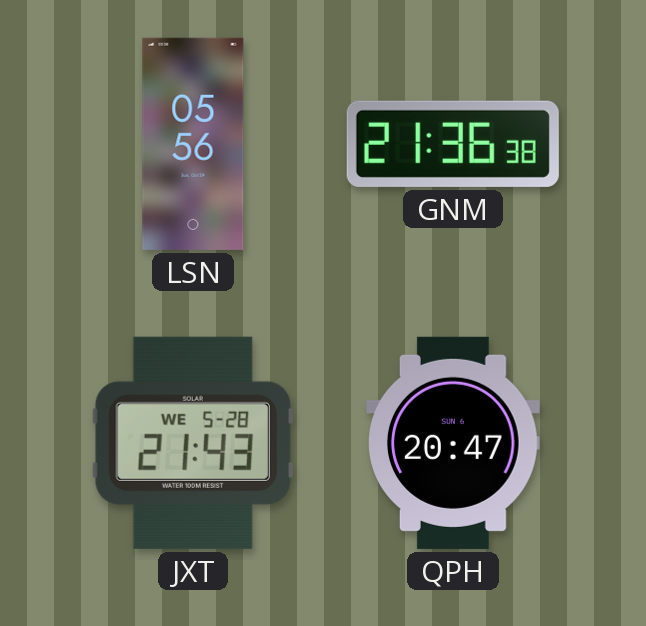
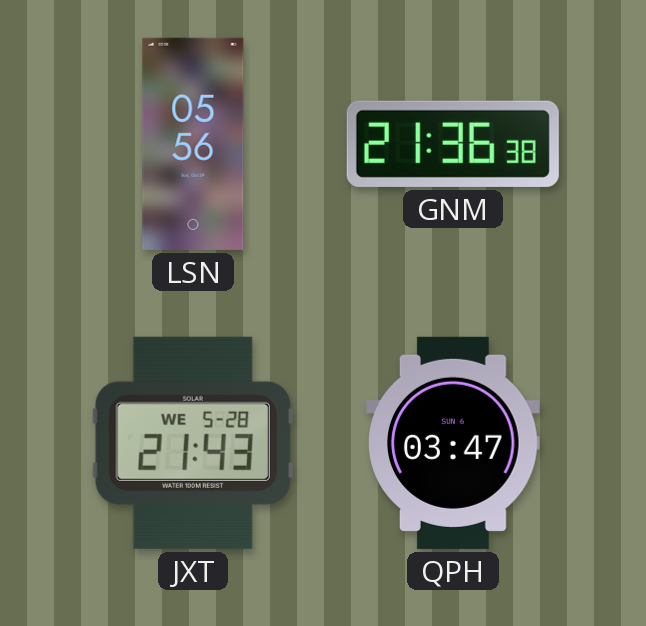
QPH: 20:47 -> 03:47 (454, 443)
